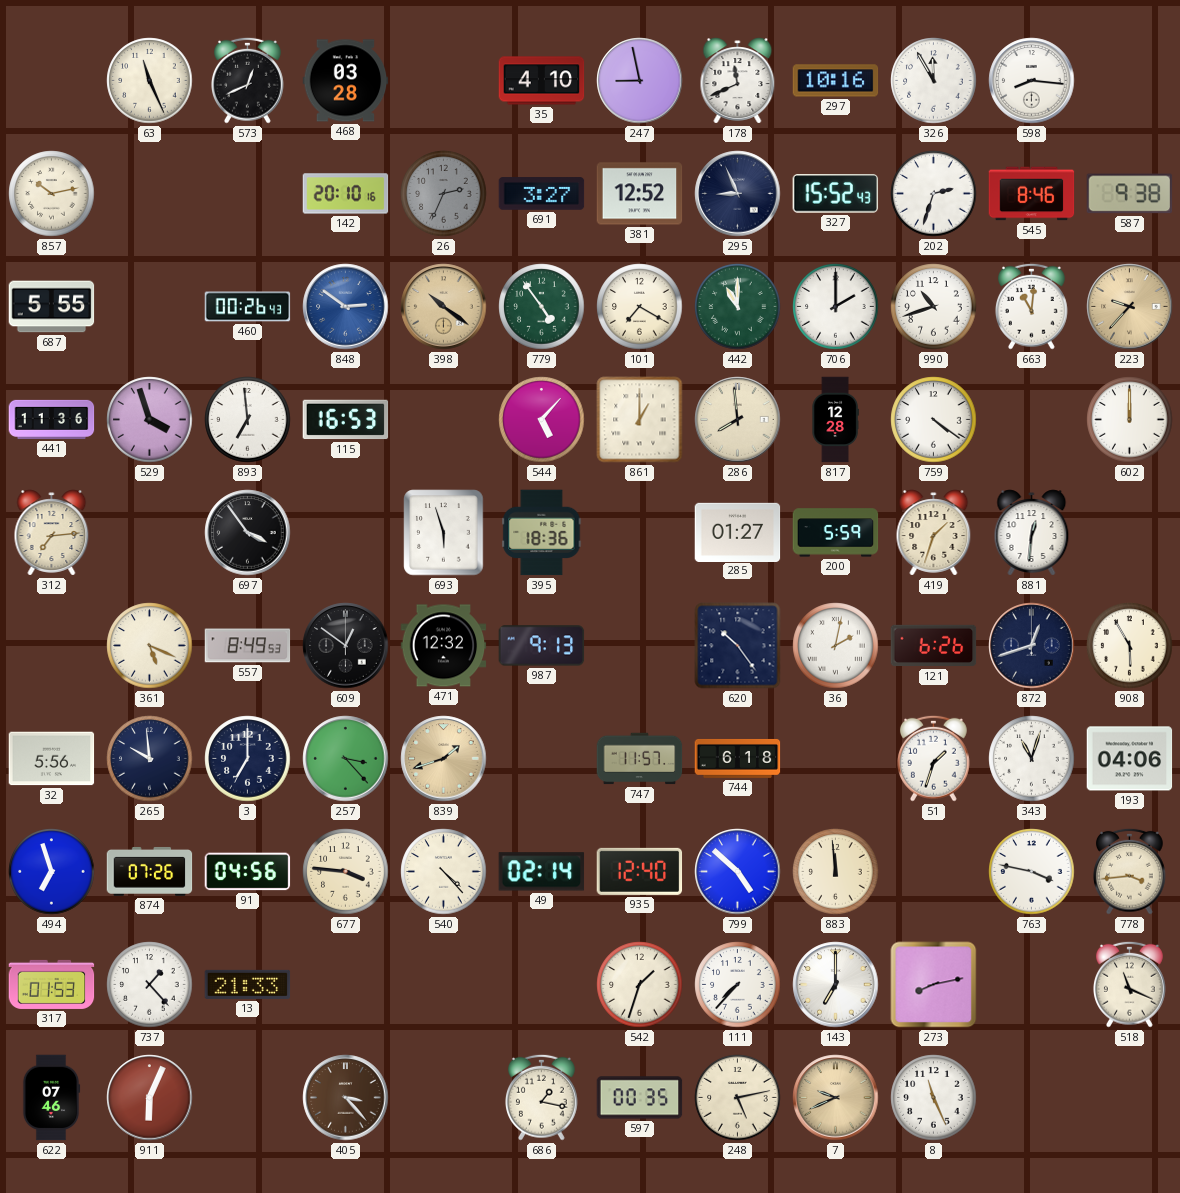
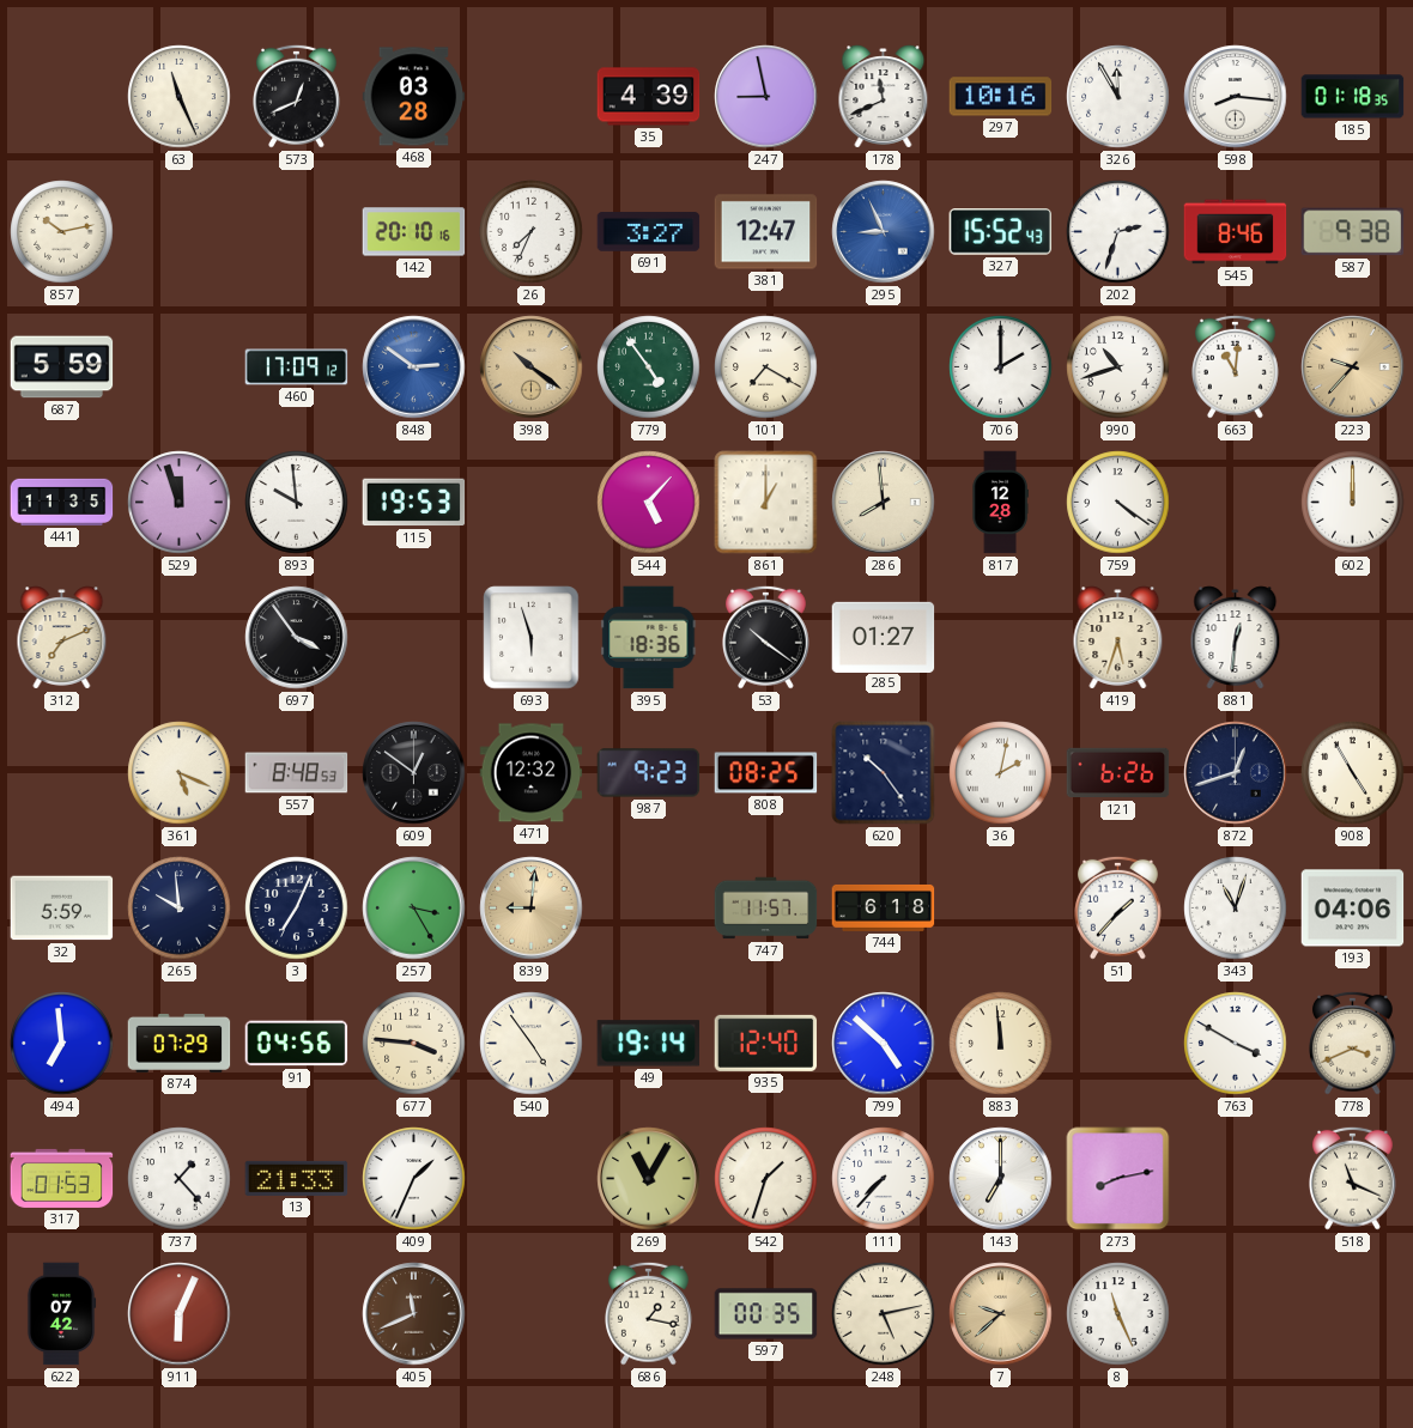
35: 4:10 -> 4:39 (649, 97)
185: none -> 01:18 (1353, 97)
26: 2:34 -> 7:34 (532, 232)
26 dial: grey -> white (532, 232)
381: 12:52 -> 12:47 (766, 232)
295 dial: navy -> blue (884, 232)
687: 5:55 -> 5:59 (62, 367)
460: 00:26 -> 17:09 (297, 367)
442: 11:00 -> none (738, 307)
441: 11:36 -> 11:35 (62, 502)
529: 3:57 -> 11:57 (180, 503)
893: 6:59 -> 9:59 (297, 503)
115: 16:53 -> 19:53 (414, 503)
312: 7:14 -> 7:11 (62, 638)
53: none -> 10:21 (766, 637)
200: 5:59 -> none (836, 533)
419: 1:33 -> 5:33 (1118, 638)
557: 8:49 -> 8:48 (297, 773)
987: 9:13 -> 9:23 (649, 773)
808: none -> 08:25 (766, 773)
908: 5:55 -> 4:55 (1353, 773)
32: 5:56 -> 5:59 (62, 909)
3: 7:00 -> 7:04 (297, 909)
257: 3:23 -> 3:25 (414, 909)
839: 1:42 -> 9:01 (532, 909)
51: 1:33 -> 1:37 (1118, 907)
494: 6:57 -> 6:59 (62, 1044)
874: 07:26 -> 07:29 (180, 1043)
540: 4:23 -> 4:54 (532, 1044)
49: 02:14 -> 19:14 (649, 1044)
763: 3:47 -> 3:50 (1236, 1044)
778: 3:44 -> 3:41 (1353, 1043)
409: none -> 1:34 (414, 1179)
269: none -> 11:05 (649, 1179)
622: 07:46 -> 07:42 (61, 1314)
405: 3:23 -> 11:41 (414, 1314)
7: 9:41 -> 9:38 (1001, 1314)
